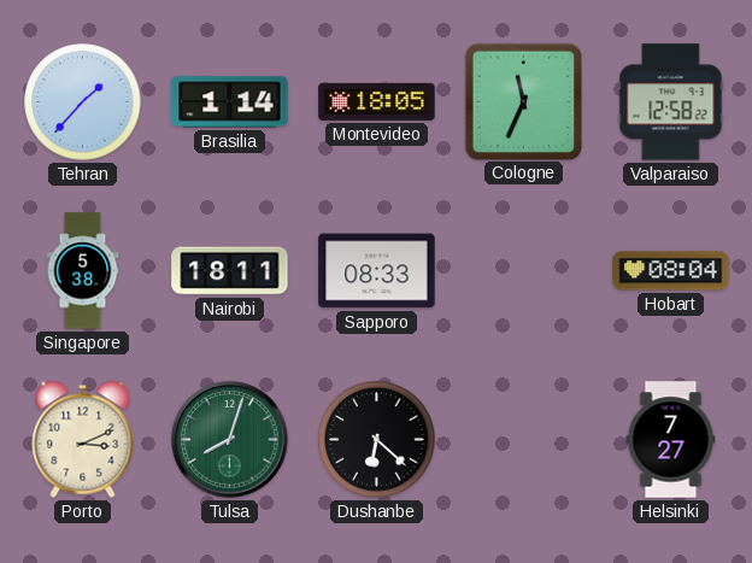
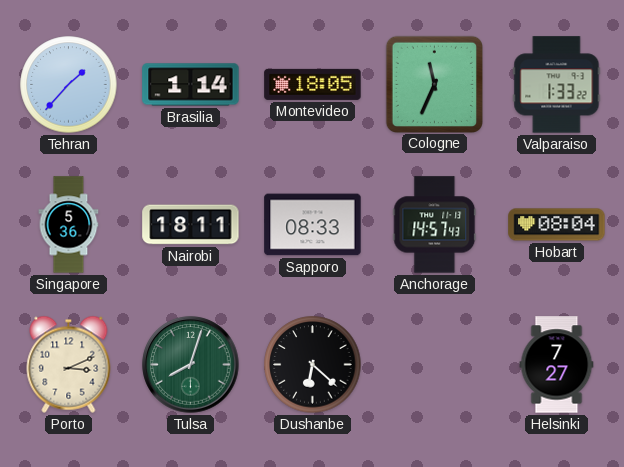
Valparaiso: 12:58 -> 1:33 (557, 85)
Singapore: 5:38 -> 5:36 (69, 225)
Anchorage: none -> 14:57 (435, 225)
